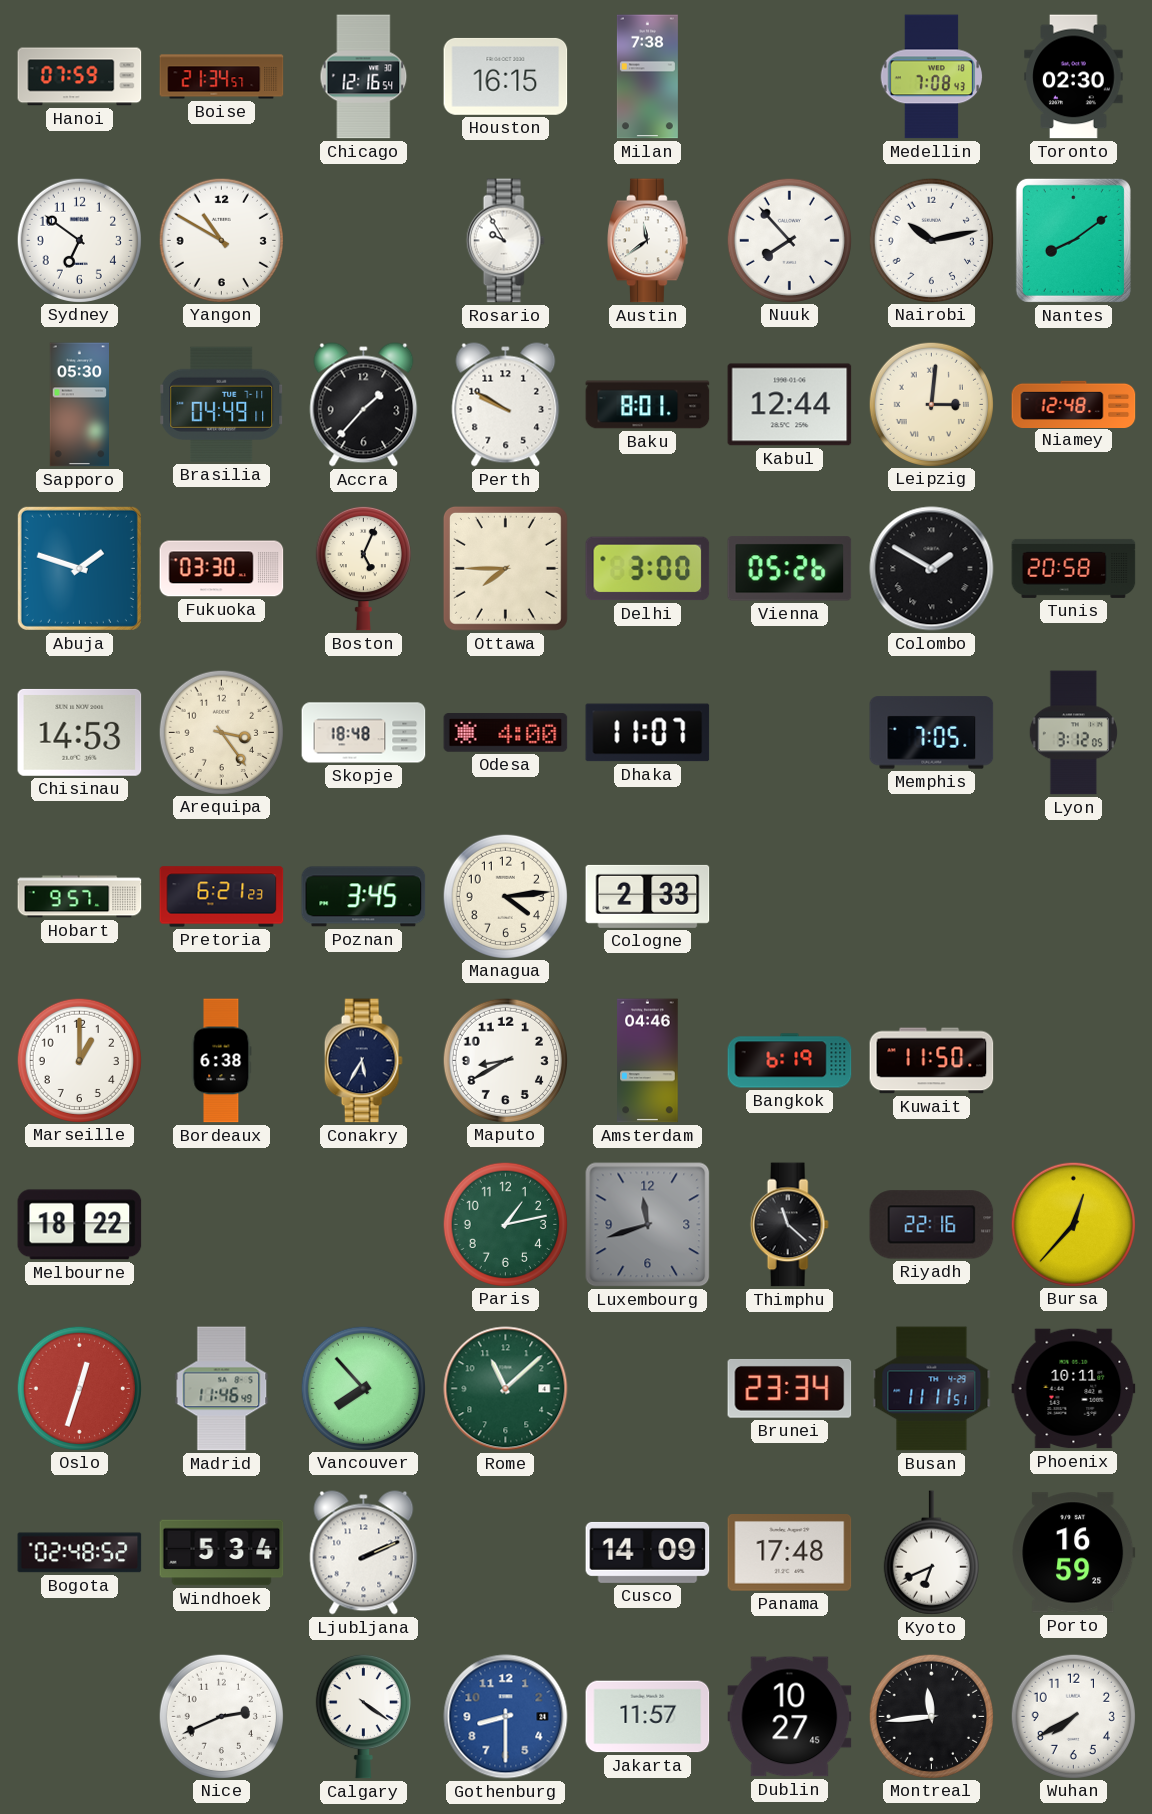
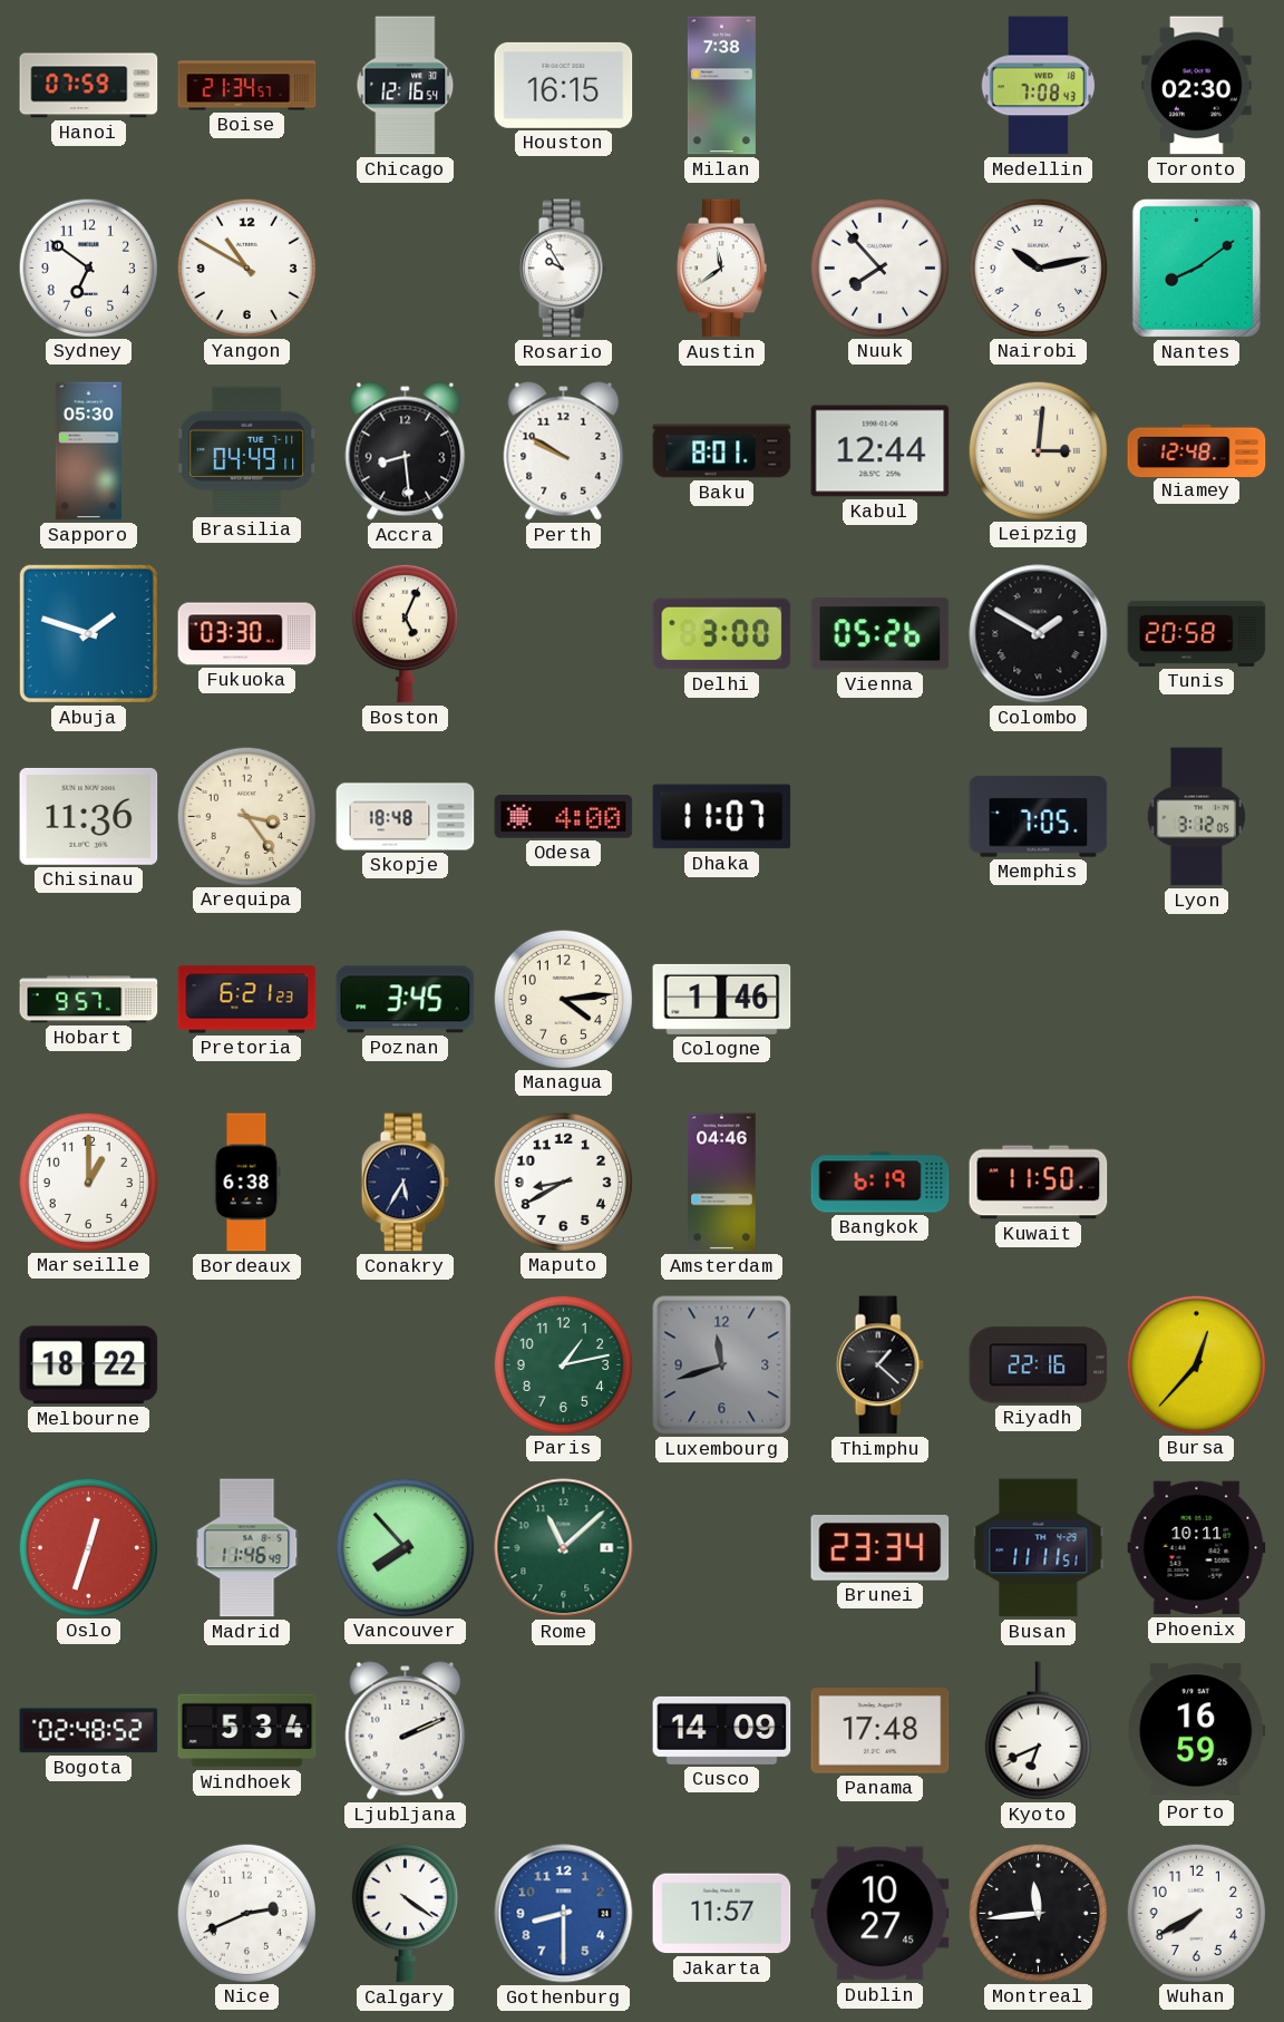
Accra: 1:37 -> 8:29 (406, 451)
Ottawa: 7:45 -> none (505, 568)
Chisinau: 14:53 -> 11:36 (89, 816)
Cologne: 2:33 -> 1:46 (722, 999)
Thimphu: 11:22 -> 1:22 (879, 1365)
